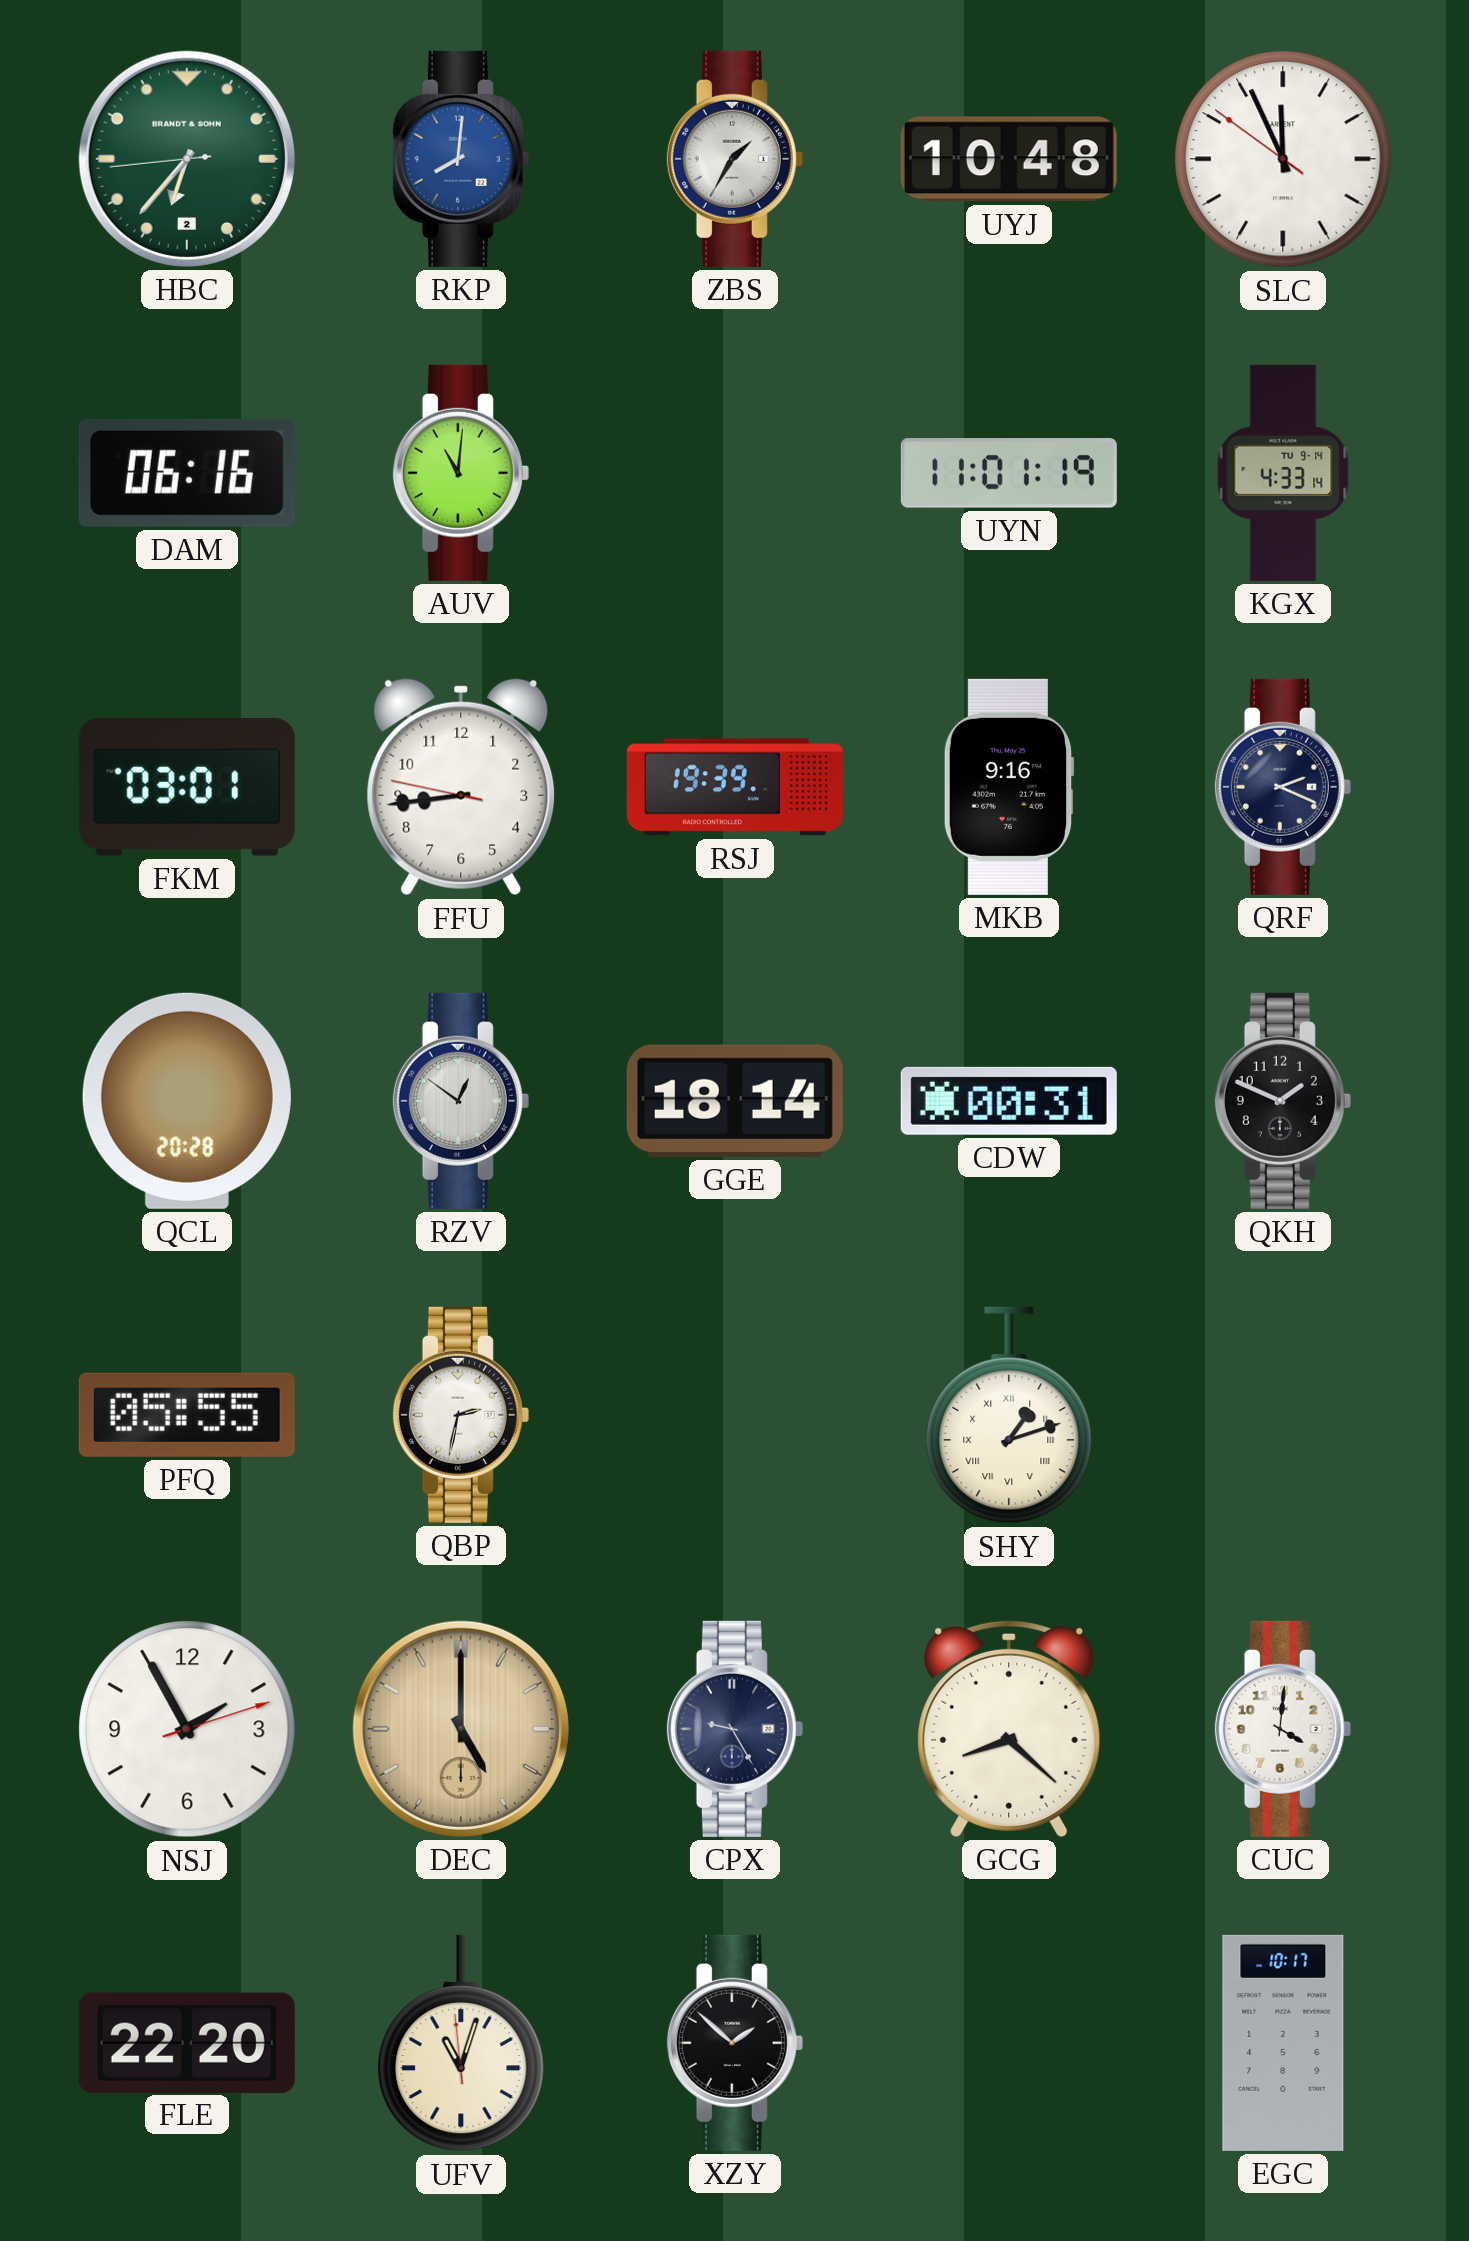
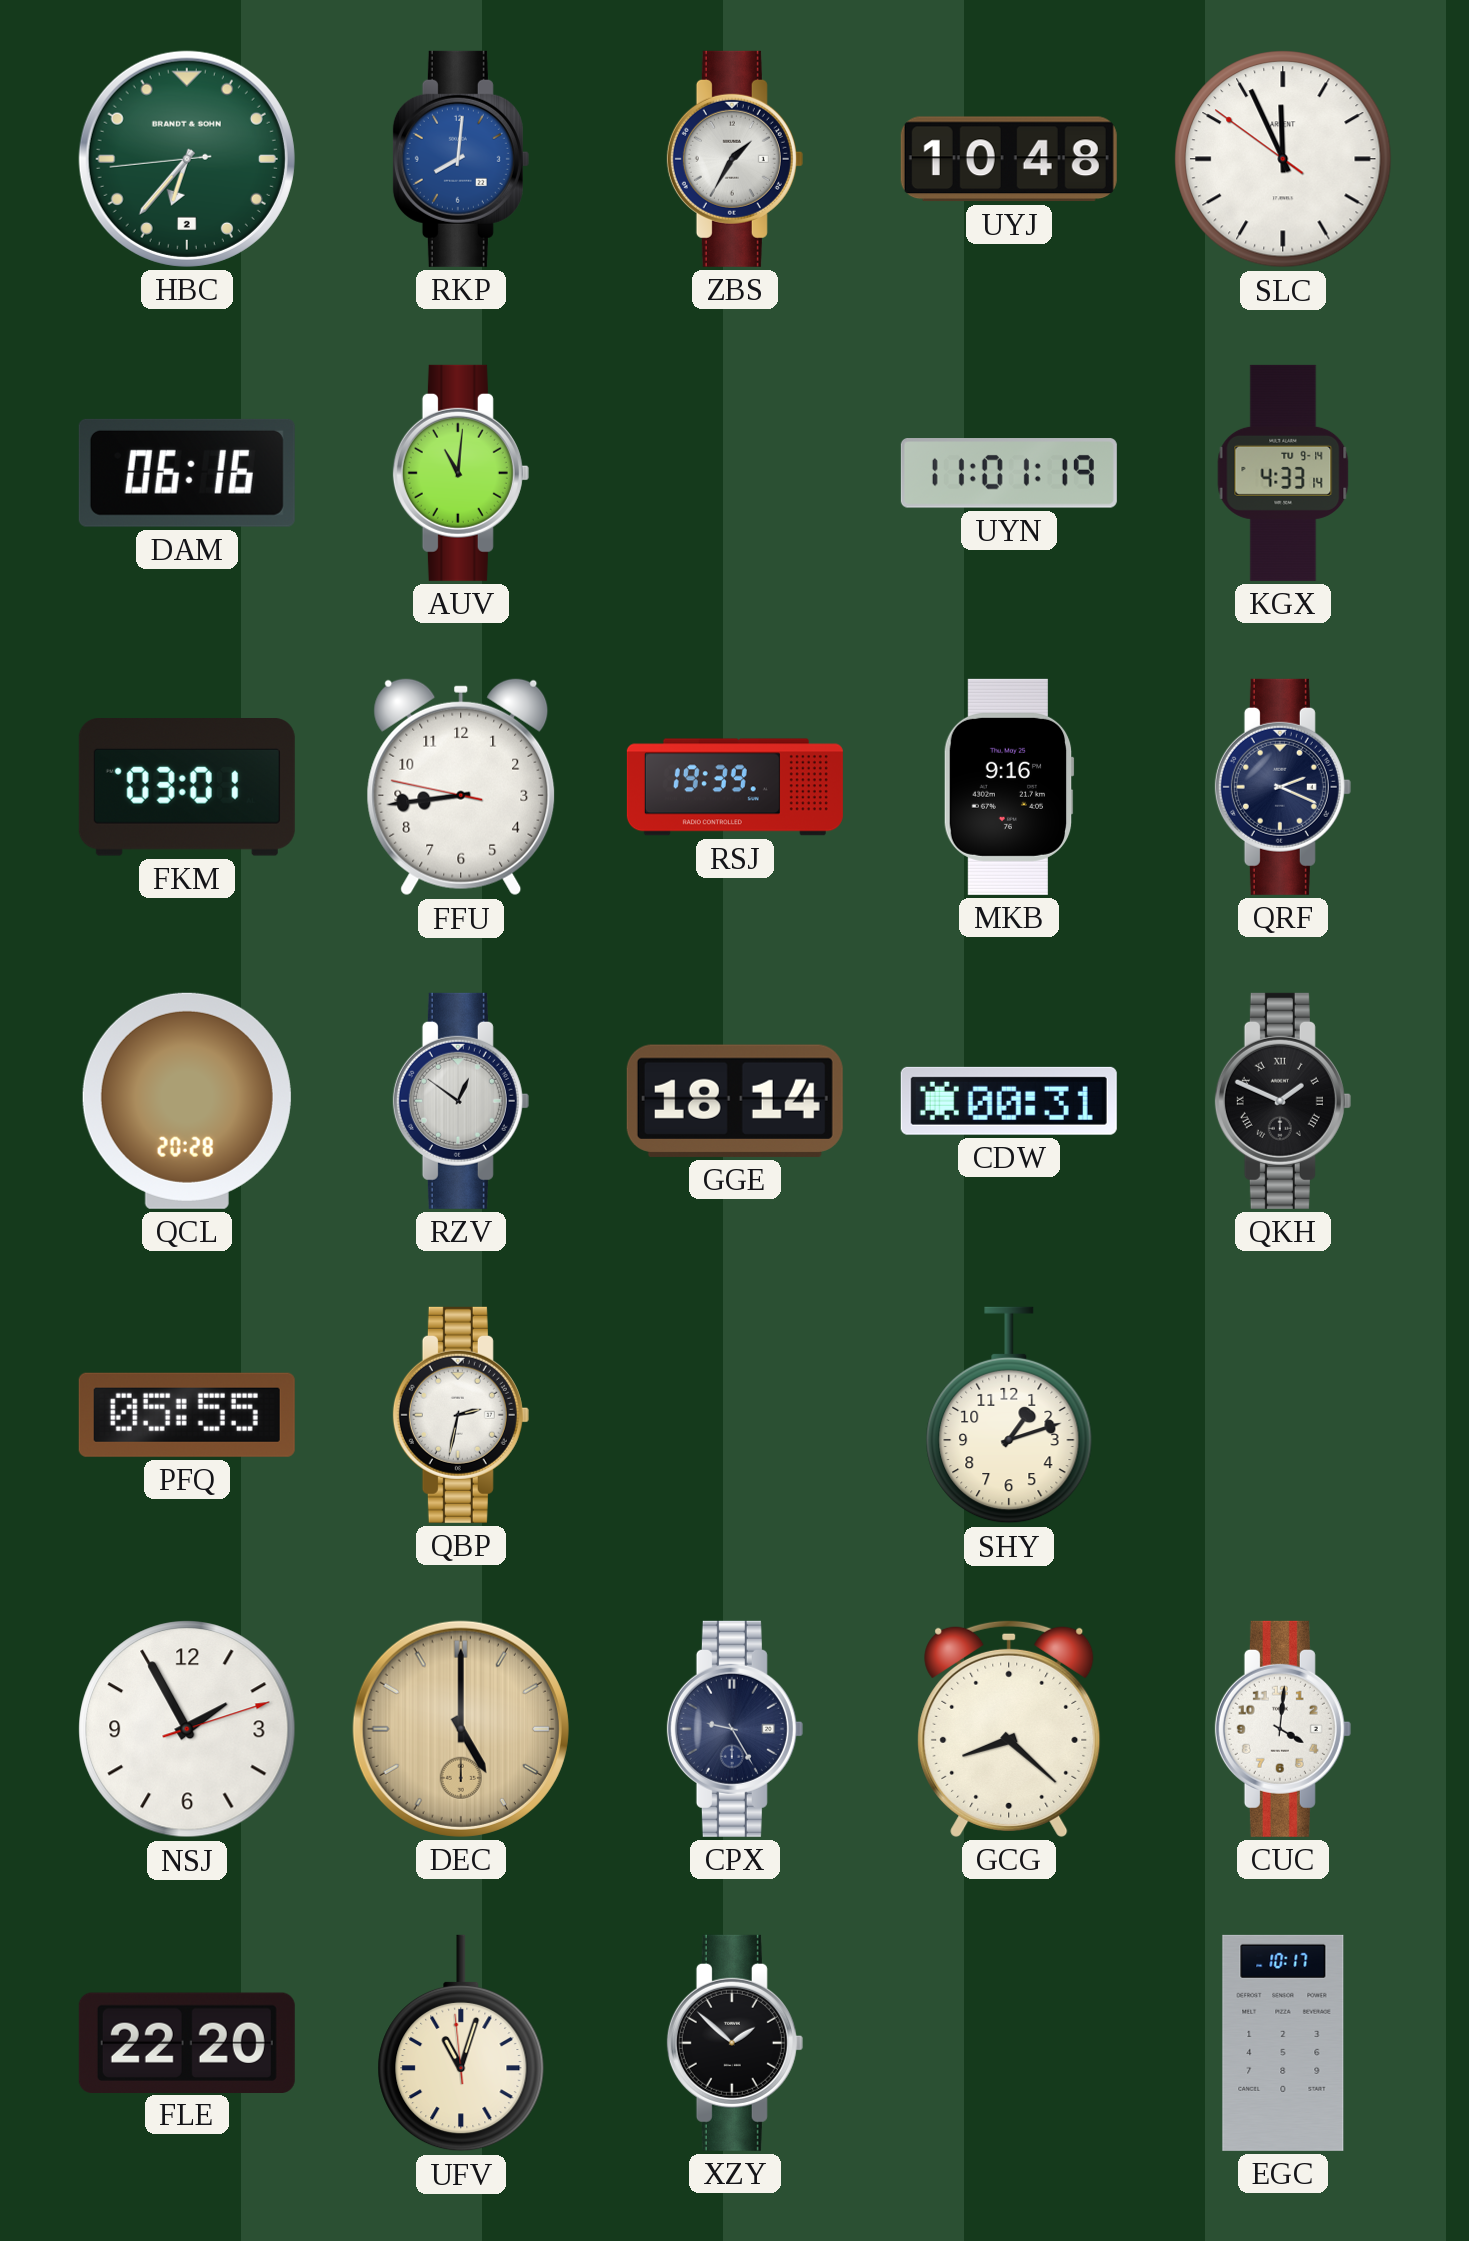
QKH numerals: Arabic -> Roman (1283, 1101)
SHY numerals: Roman -> Arabic (1009, 1415)
